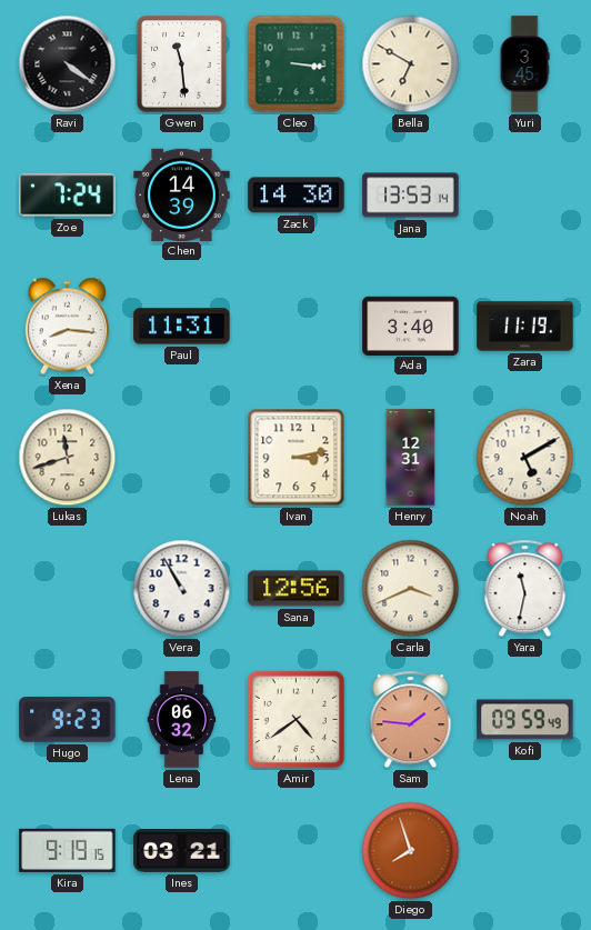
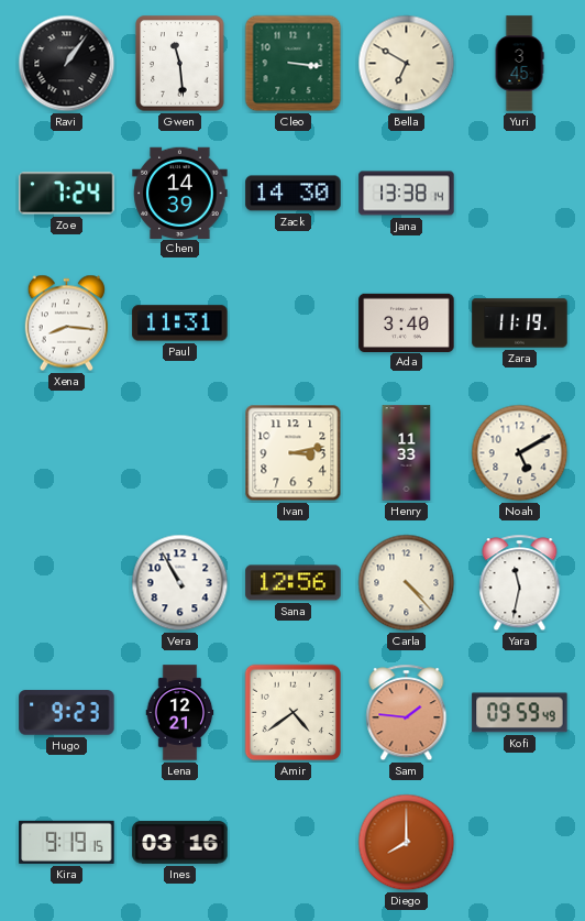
Ravi: 4:21 -> 1:06 (67, 64)
Jana: 13:53 -> 13:38 (407, 194)
Lukas: 11:42 -> none (68, 458)
Henry: 12:31 -> 11:33 (407, 453)
Carla: 3:41 -> 4:23 (407, 583)
Lena: 06:32 -> 12:21 (180, 713)
Ines: 03:21 -> 03:16 (180, 843)
Diego: 7:57 -> 8:00 (407, 843)
